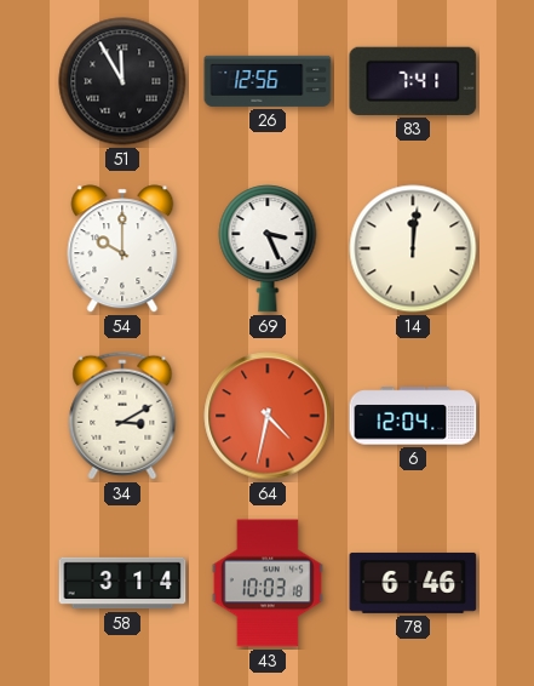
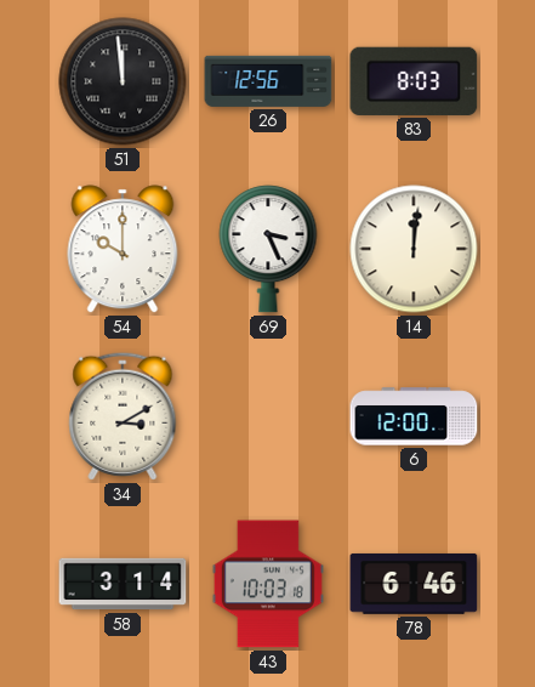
51: 11:55 -> 11:59 (123, 81)
83: 7:41 -> 8:03 (414, 81)
64: 4:32 -> none (268, 416)
6: 12:04 -> 12:00 (414, 416)
